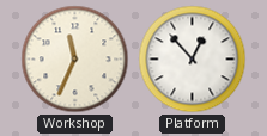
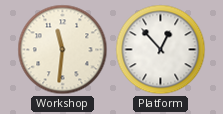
Workshop: 11:34 -> 11:31 (63, 50)
